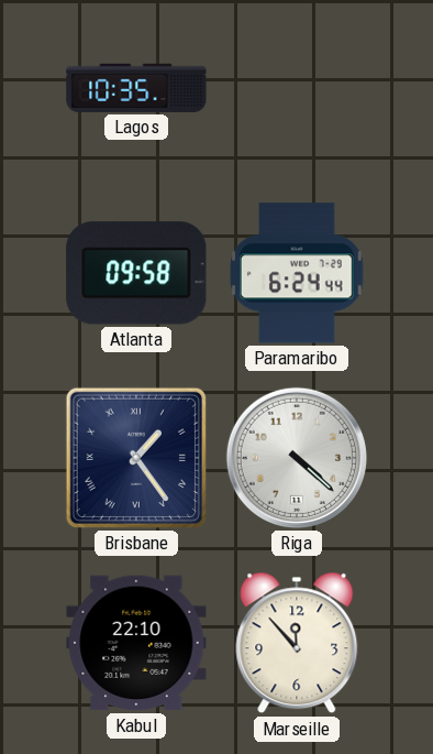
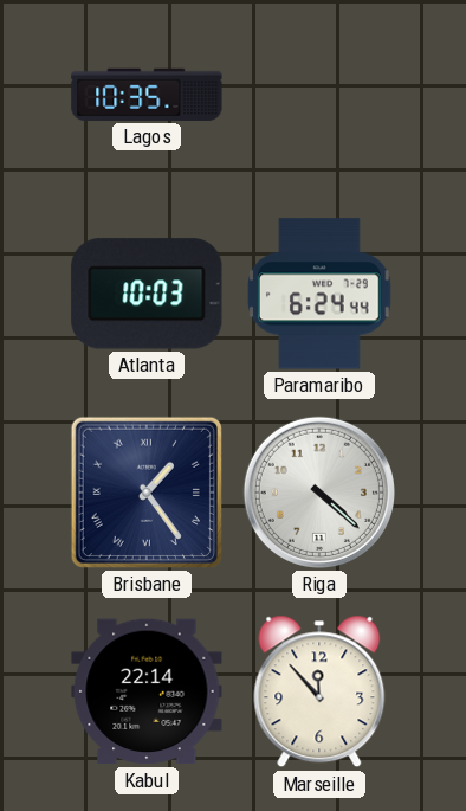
Atlanta: 09:58 -> 10:03 (147, 294)
Kabul: 22:10 -> 22:14 (147, 691)
